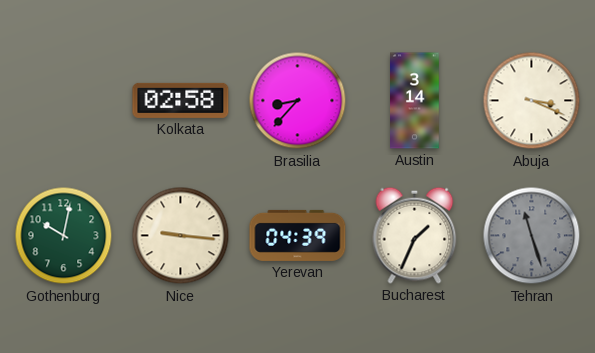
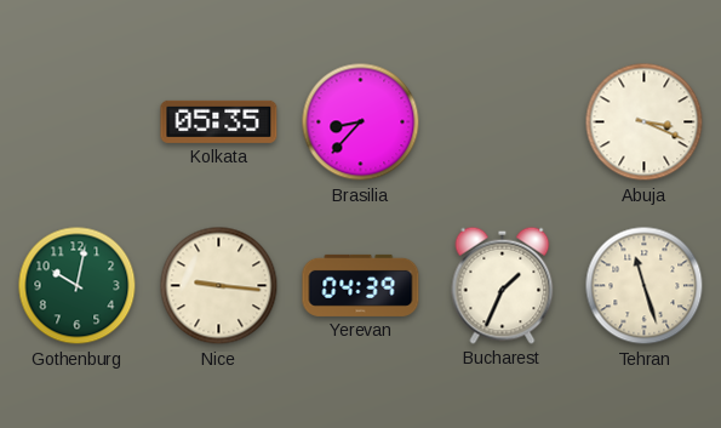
Kolkata: 02:58 -> 05:35 (219, 121)
Austin: 3:14 -> none (415, 101)
Tehran dial: grey -> cream (645, 286)
